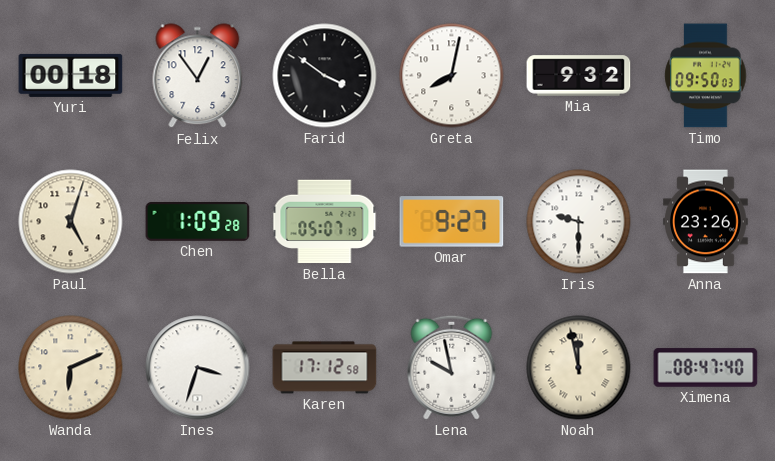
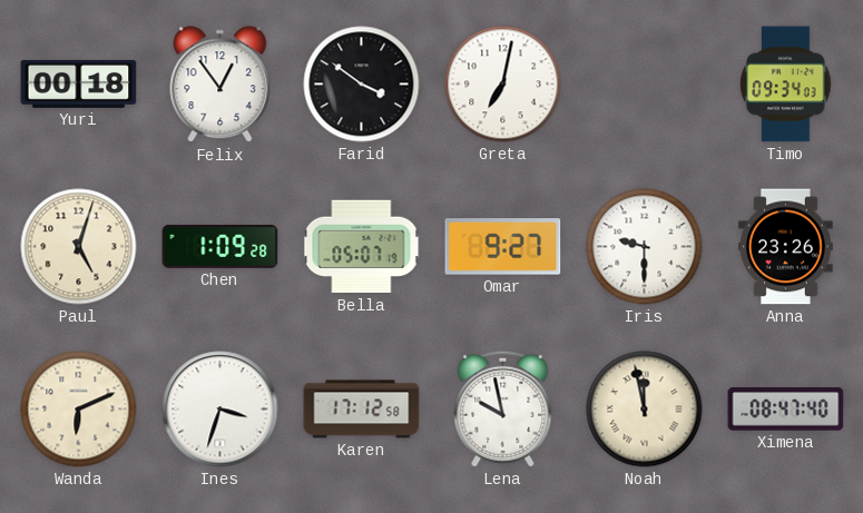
Greta: 8:02 -> 7:02 (503, 85)
Mia: 9:32 -> none (579, 76)
Timo: 09:50 -> 09:34 (786, 85)
